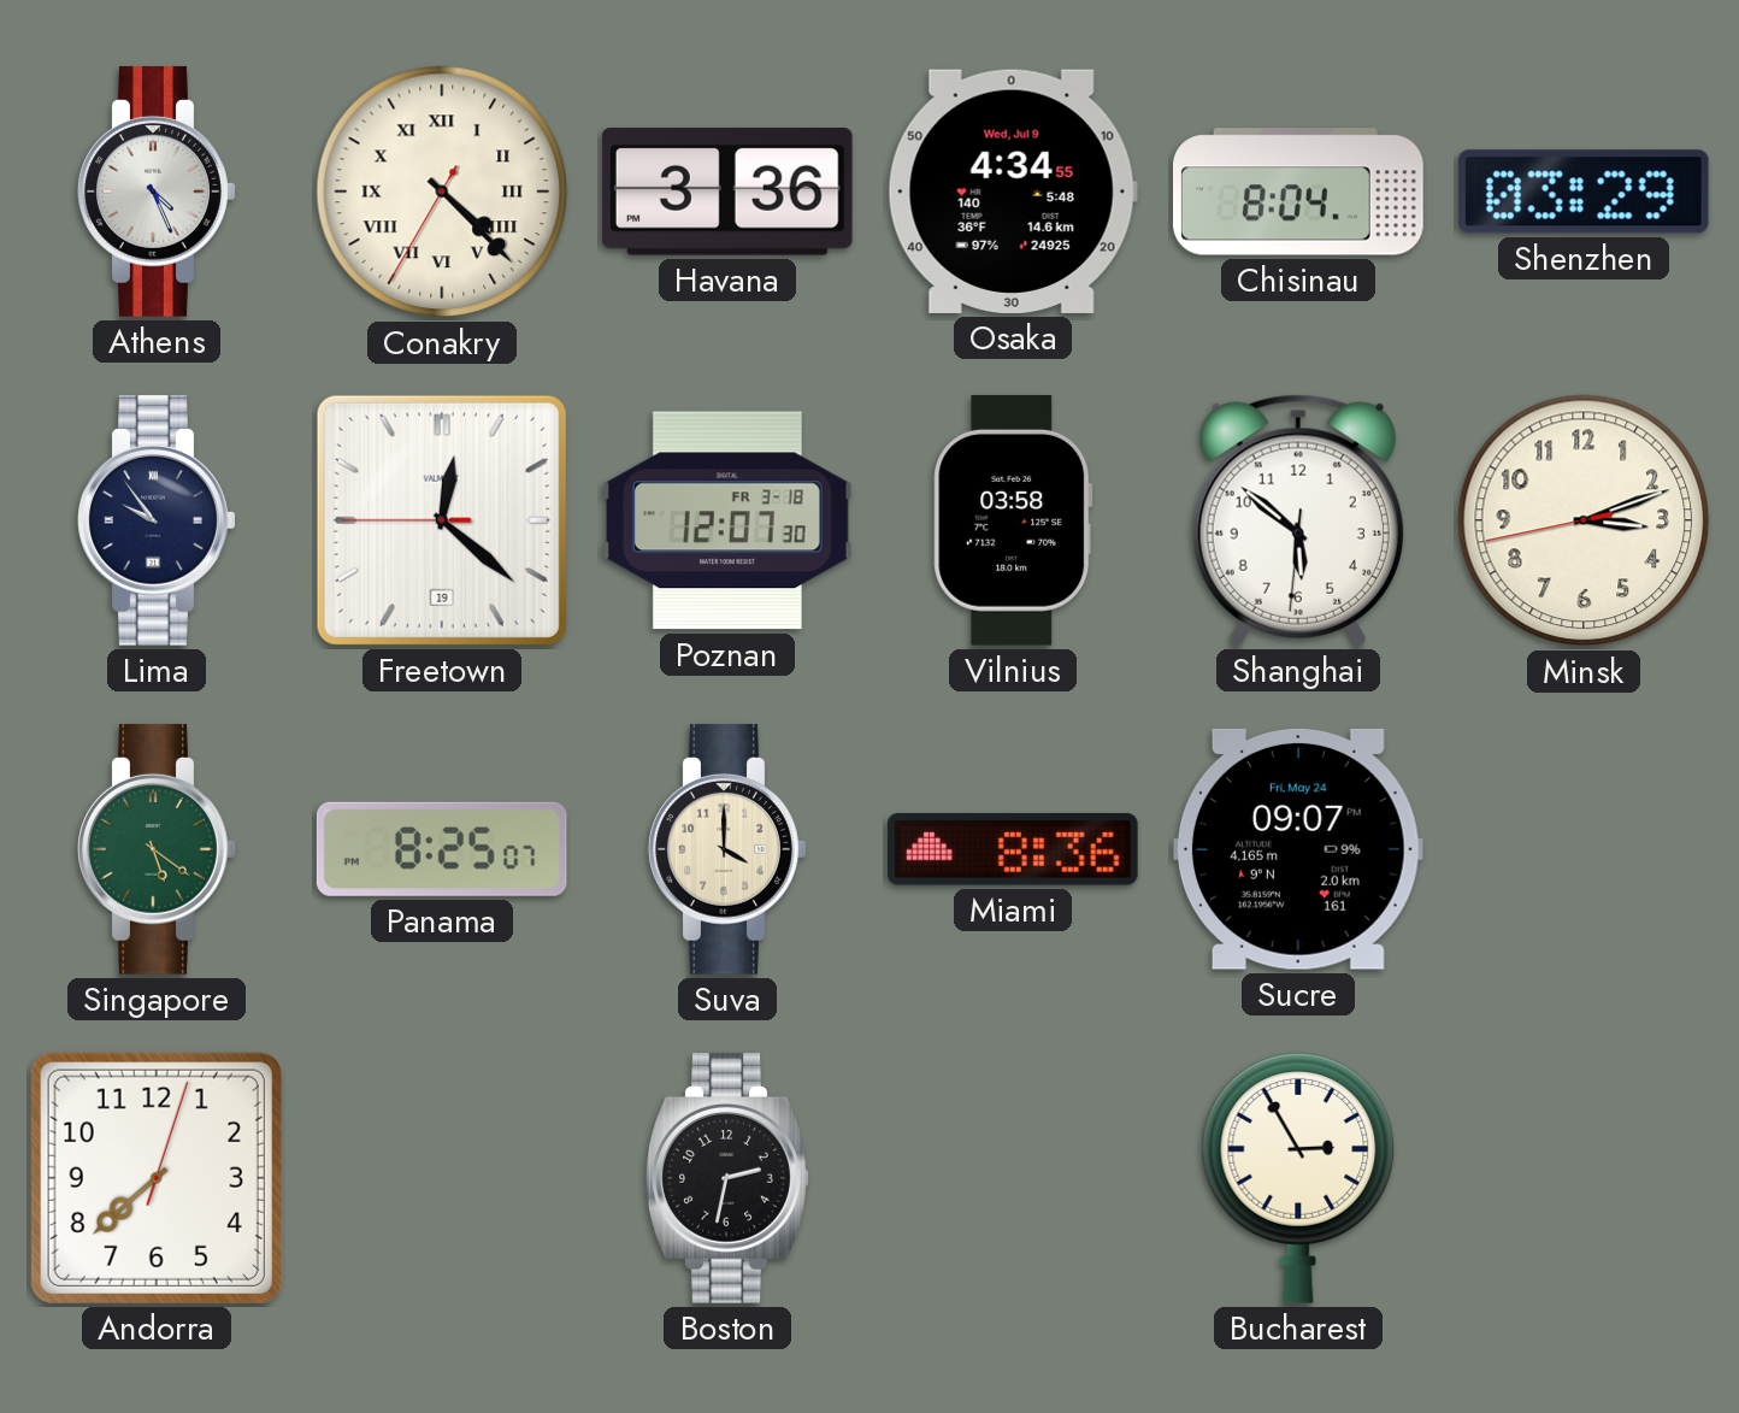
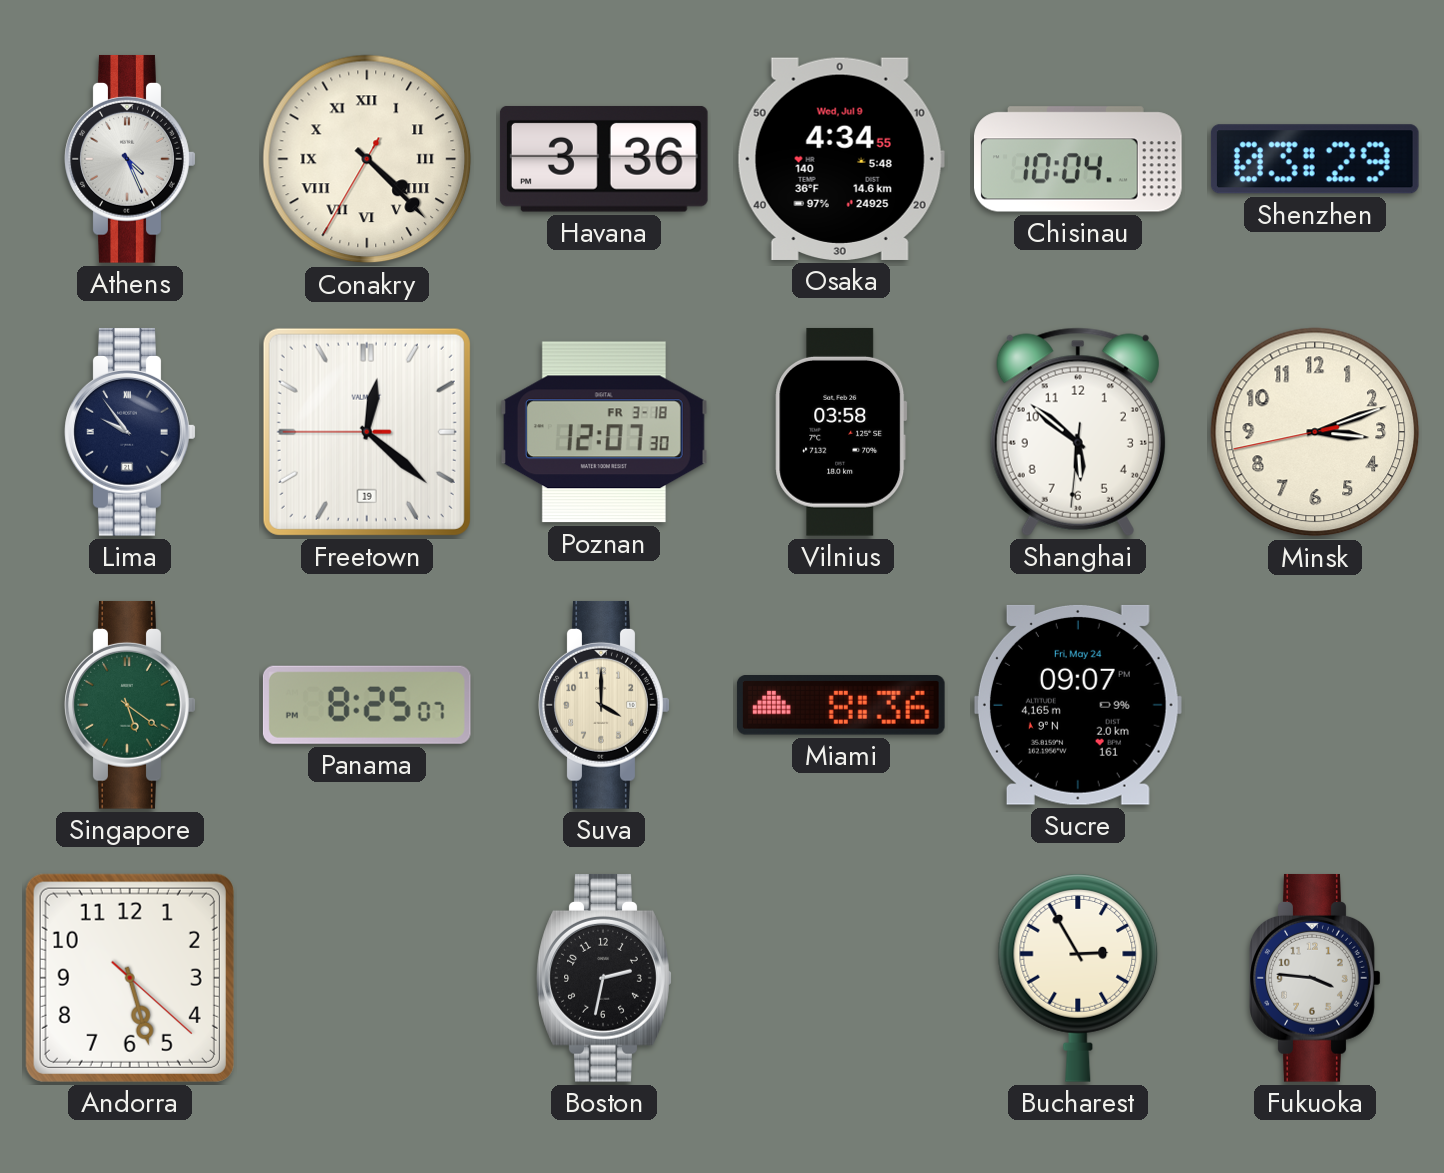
Chisinau: 8:04 -> 10:04 (1079, 159)
Andorra: 7:38 -> 5:27 (130, 978)
Fukuoka: none -> 3:46 (1315, 978)
